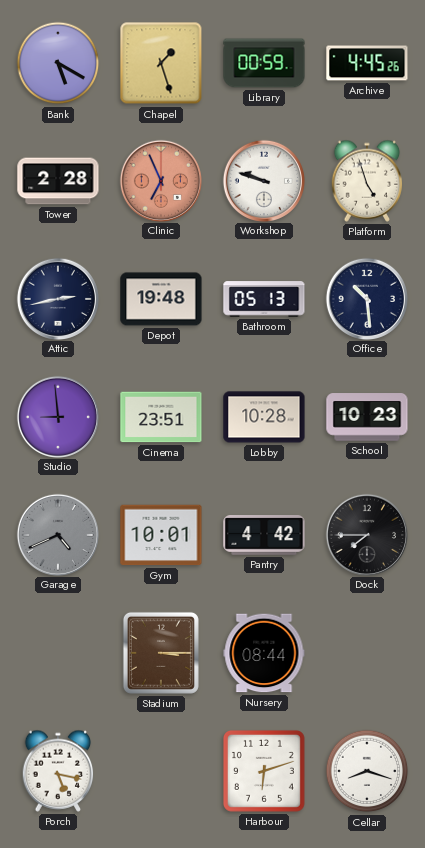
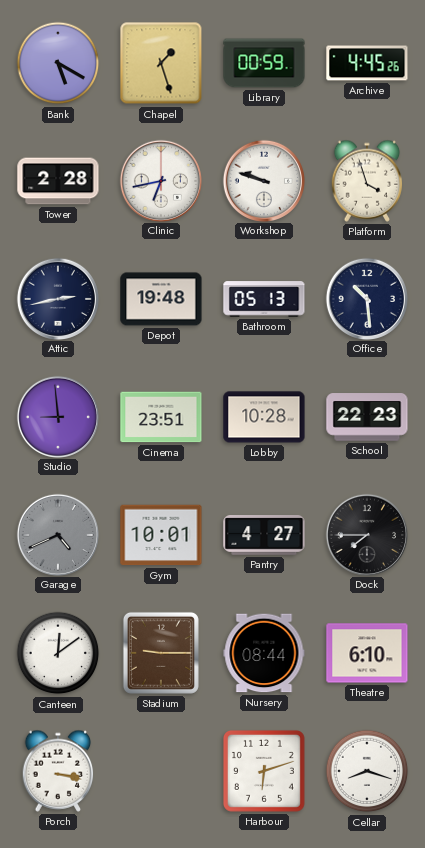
Clinic: 6:56 -> 6:43 (160, 180)
Clinic dial: salmon -> white (160, 180)
Platform: 4:57 -> 3:57 (367, 181)
School: 10:23 -> 22:23 (367, 417)
Pantry: 4:42 -> 4:27 (264, 536)
Canteen: none -> 12:09 (58, 653)
Stadium: 3:15 -> 9:15 (161, 653)
Theatre: none -> 6:10 (367, 653)
Porch: 5:17 -> 3:17 (58, 771)
